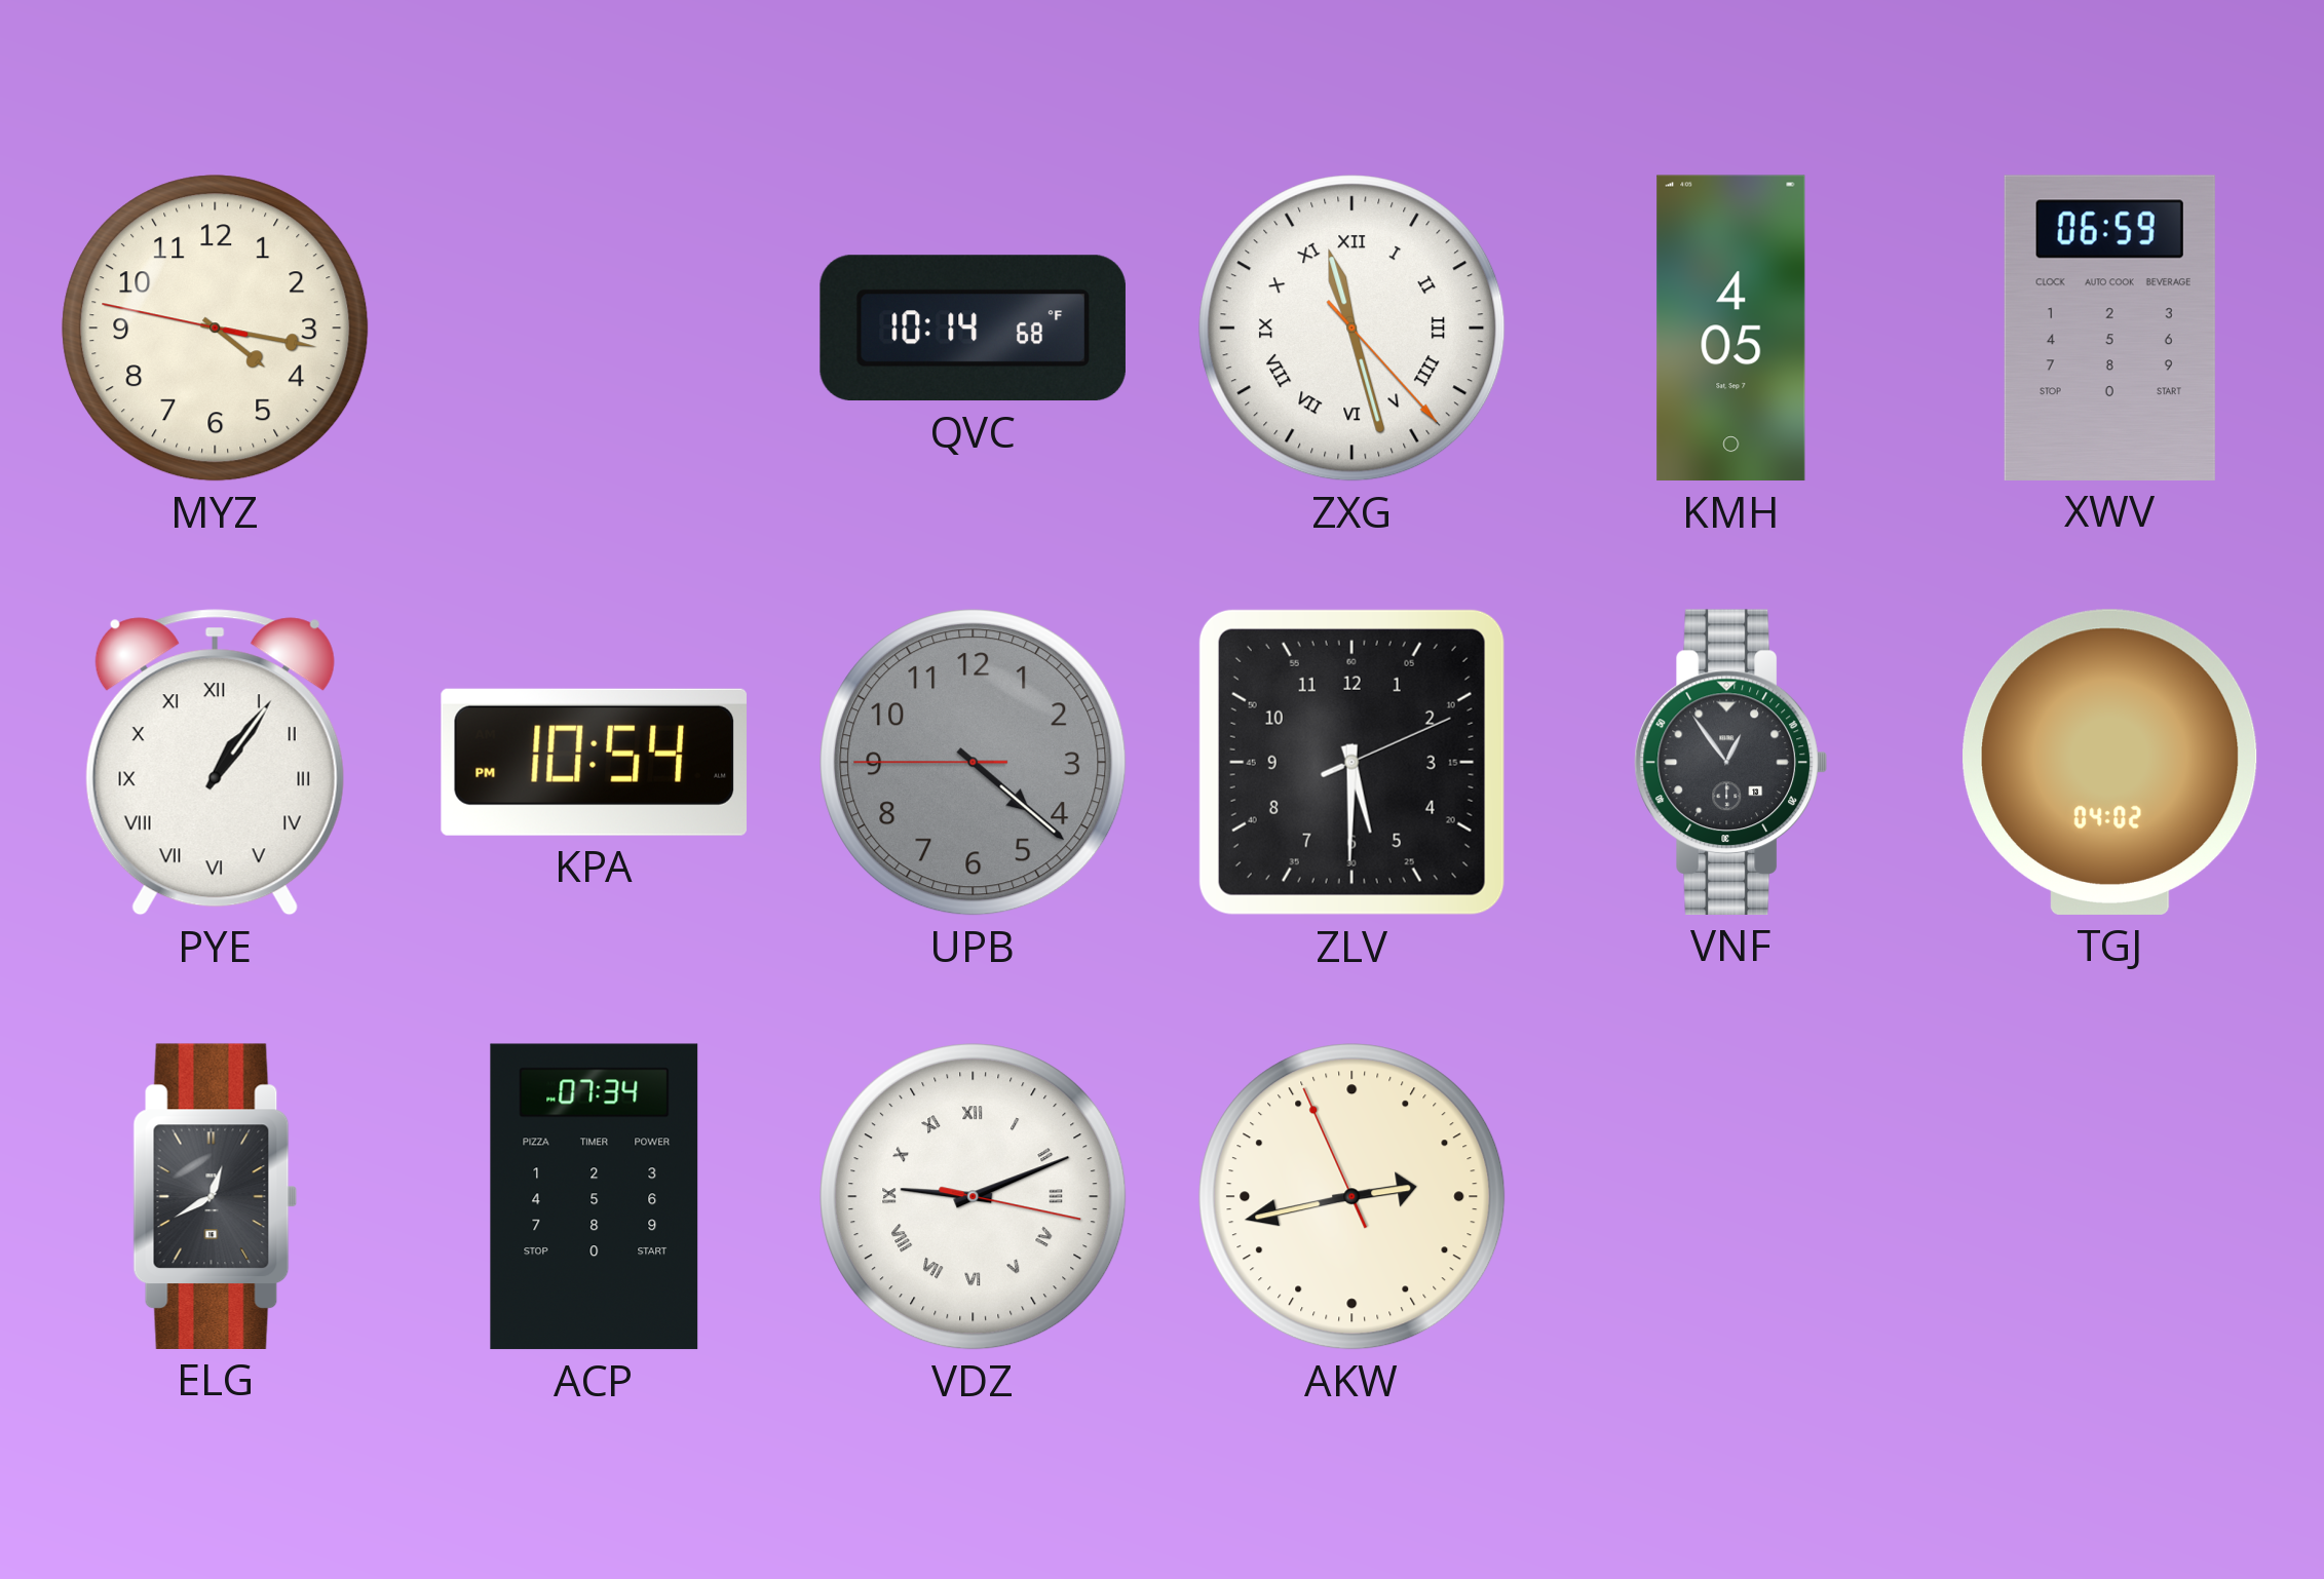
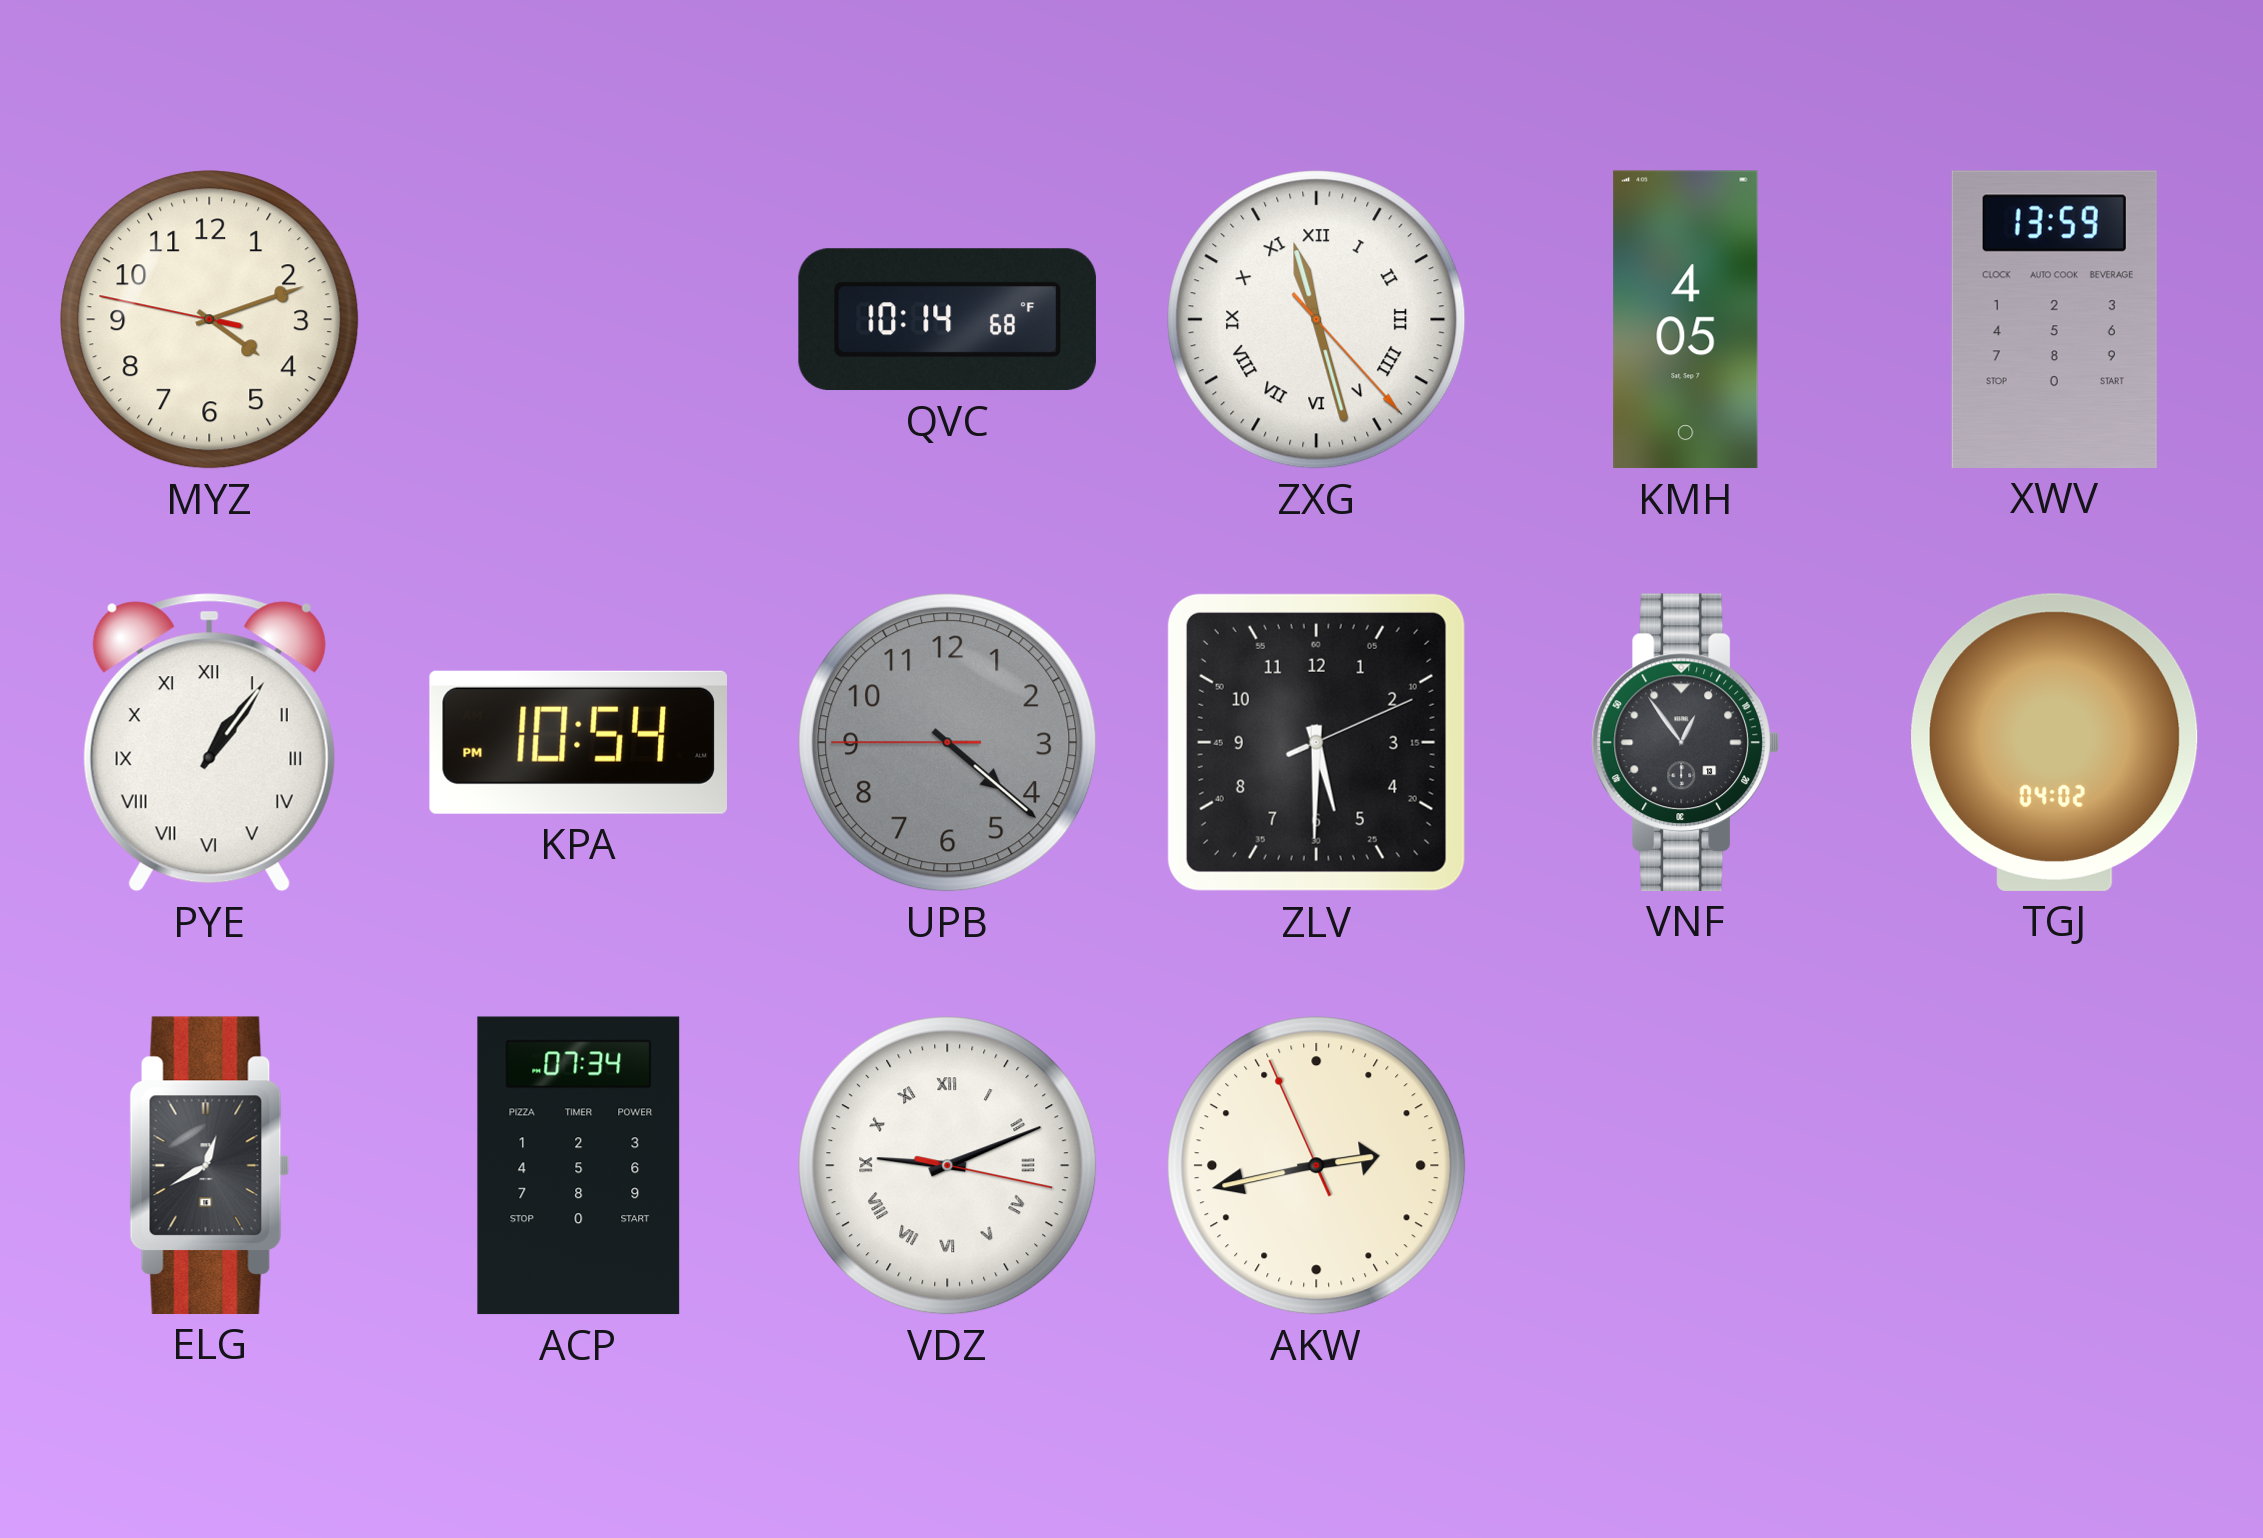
MYZ: 4:16 -> 4:11 (210, 320)
XWV: 06:59 -> 13:59 (2054, 319)
